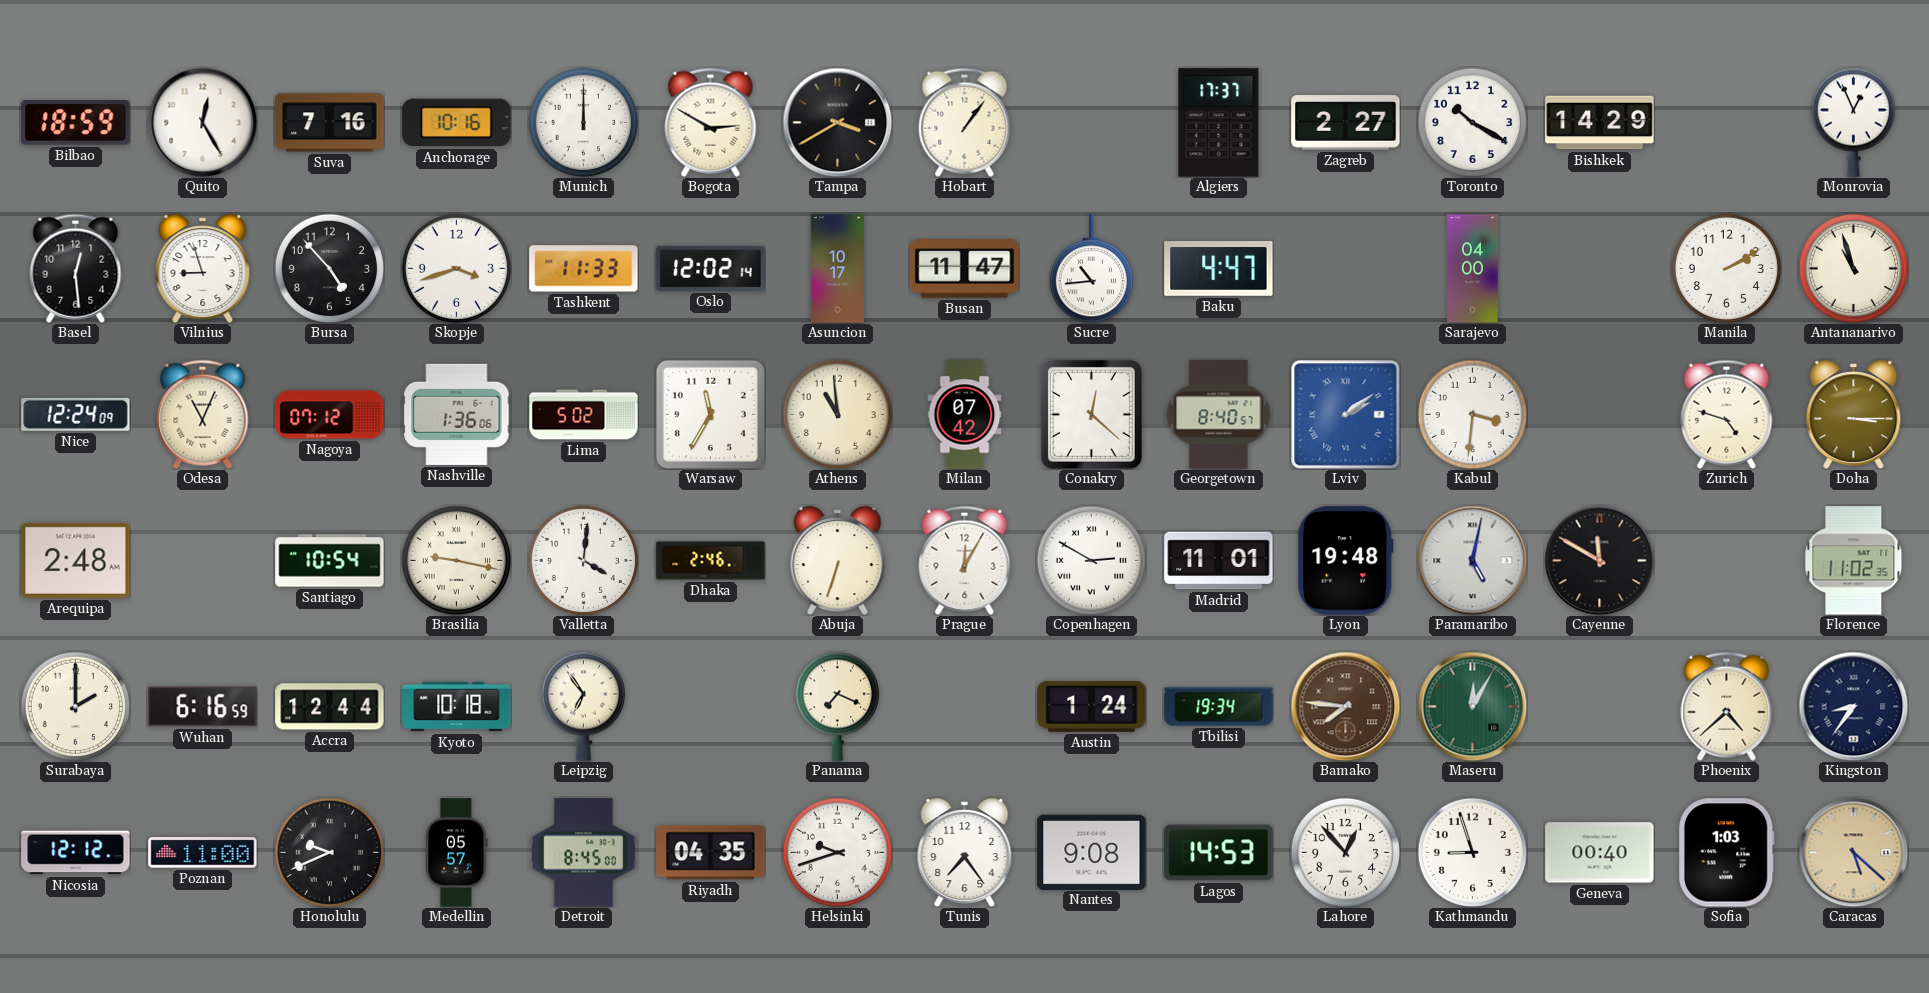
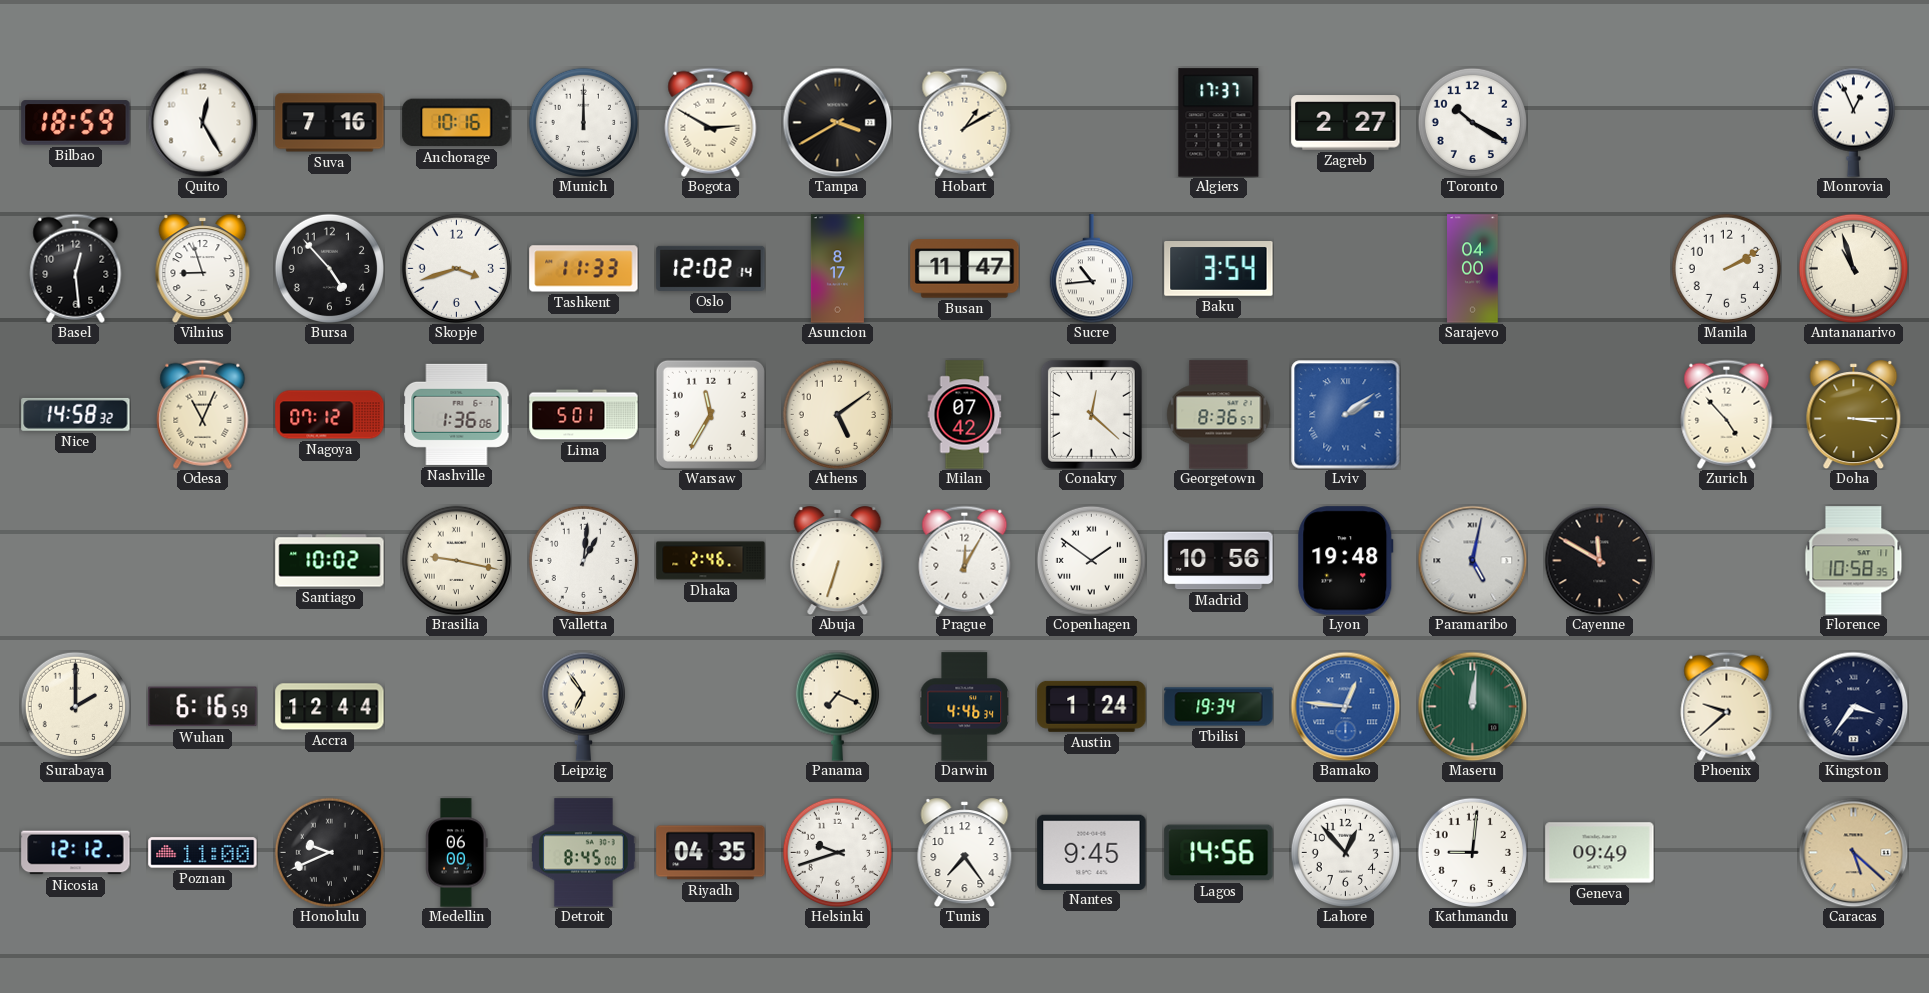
Hobart: 1:06 -> 1:10 (965, 122)
Bishkek: 14:29 -> none (1600, 123)
Asuncion: 10:17 -> 8:17 (837, 269)
Baku: 4:47 -> 3:54 (1219, 269)
Nice: 12:24 -> 14:58 (76, 414)
Lima: 5:02 -> 5:01 (584, 415)
Athens: 10:59 -> 5:09 (837, 414)
Georgetown: 8:40 -> 8:36 (1219, 415)
Kabul: 3:31 -> none (1472, 414)
Zurich: 4:48 -> 4:53 (1727, 414)
Arequipa: 2:48 -> none (76, 560)
Santiago: 10:54 -> 10:02 (330, 561)
Valletta: 4:01 -> 1:01 (583, 560)
Copenhagen: 2:50 -> 1:51 (1091, 560)
Madrid: 11:01 -> 10:56 (1219, 561)
Florence: 11:02 -> 10:58 (1854, 561)
Kyoto: 10:18 -> none (457, 707)
Darwin: none -> 4:46 (965, 707)
Bamako: 7:46 -> 12:46 (1345, 706)
Bamako dial: brown -> blue (1345, 706)
Maseru: 12:05 -> 12:01 (1472, 706)
Phoenix: 4:38 -> 9:38 (1727, 706)
Kingston: 8:36 -> 3:36 (1853, 706)
Medellin: 05:57 -> 06:00 (457, 853)
Nantes: 9:08 -> 9:45 (1092, 852)
Lagos: 14:53 -> 14:56 (1219, 853)
Kathmandu: 8:57 -> 9:01 (1472, 852)
Geneva: 00:40 -> 09:49 (1600, 853)
Sofia: 1:03 -> none (1727, 853)
